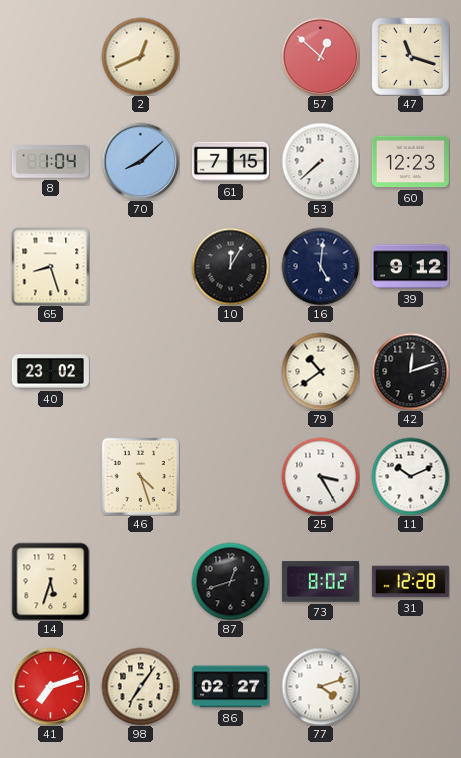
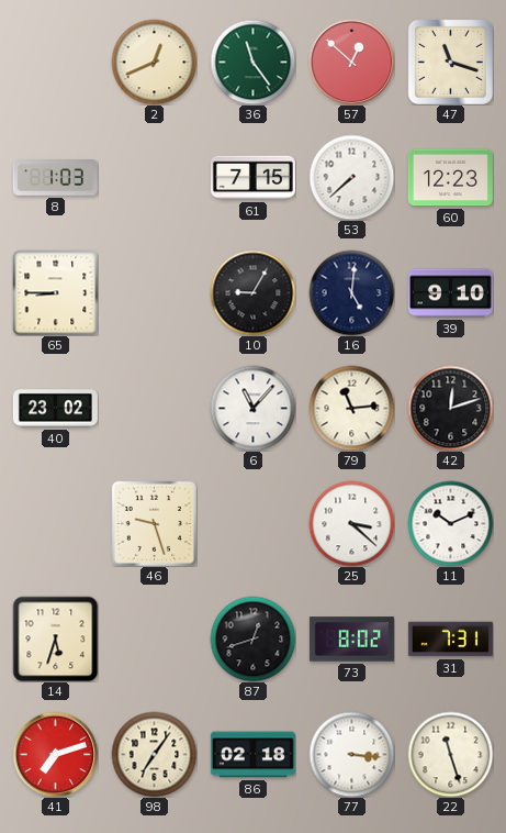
36: none -> 11:24 (252, 62)
8: 1:04 -> 1:03 (55, 178)
70: 8:08 -> none (140, 161)
65: 8:27 -> 8:45 (55, 292)
10: 12:05 -> 9:05 (252, 292)
39: 9:12 -> 9:10 (450, 293)
6: none -> 11:07 (252, 408)
79: 10:39 -> 11:14 (351, 408)
46: 4:27 -> 9:27 (154, 523)
25: 3:25 -> 3:22 (351, 523)
31: 12:28 -> 7:31 (450, 640)
86: 02:27 -> 02:18 (252, 755)
77: 4:12 -> 3:16 (351, 754)
22: none -> 11:27 (450, 754)
